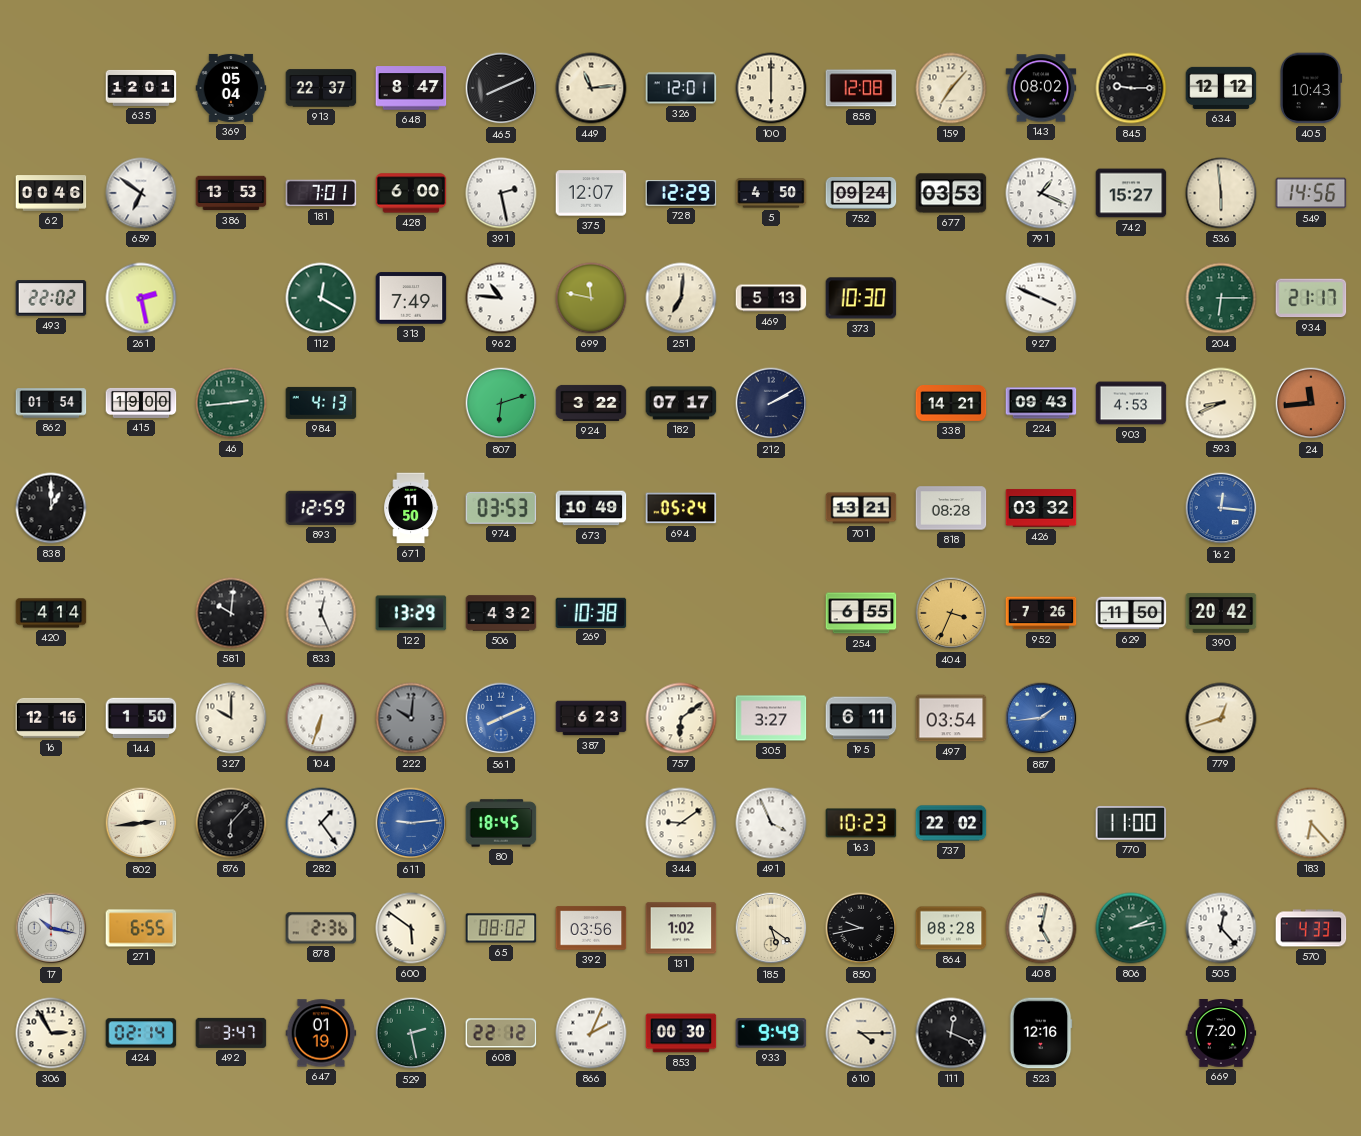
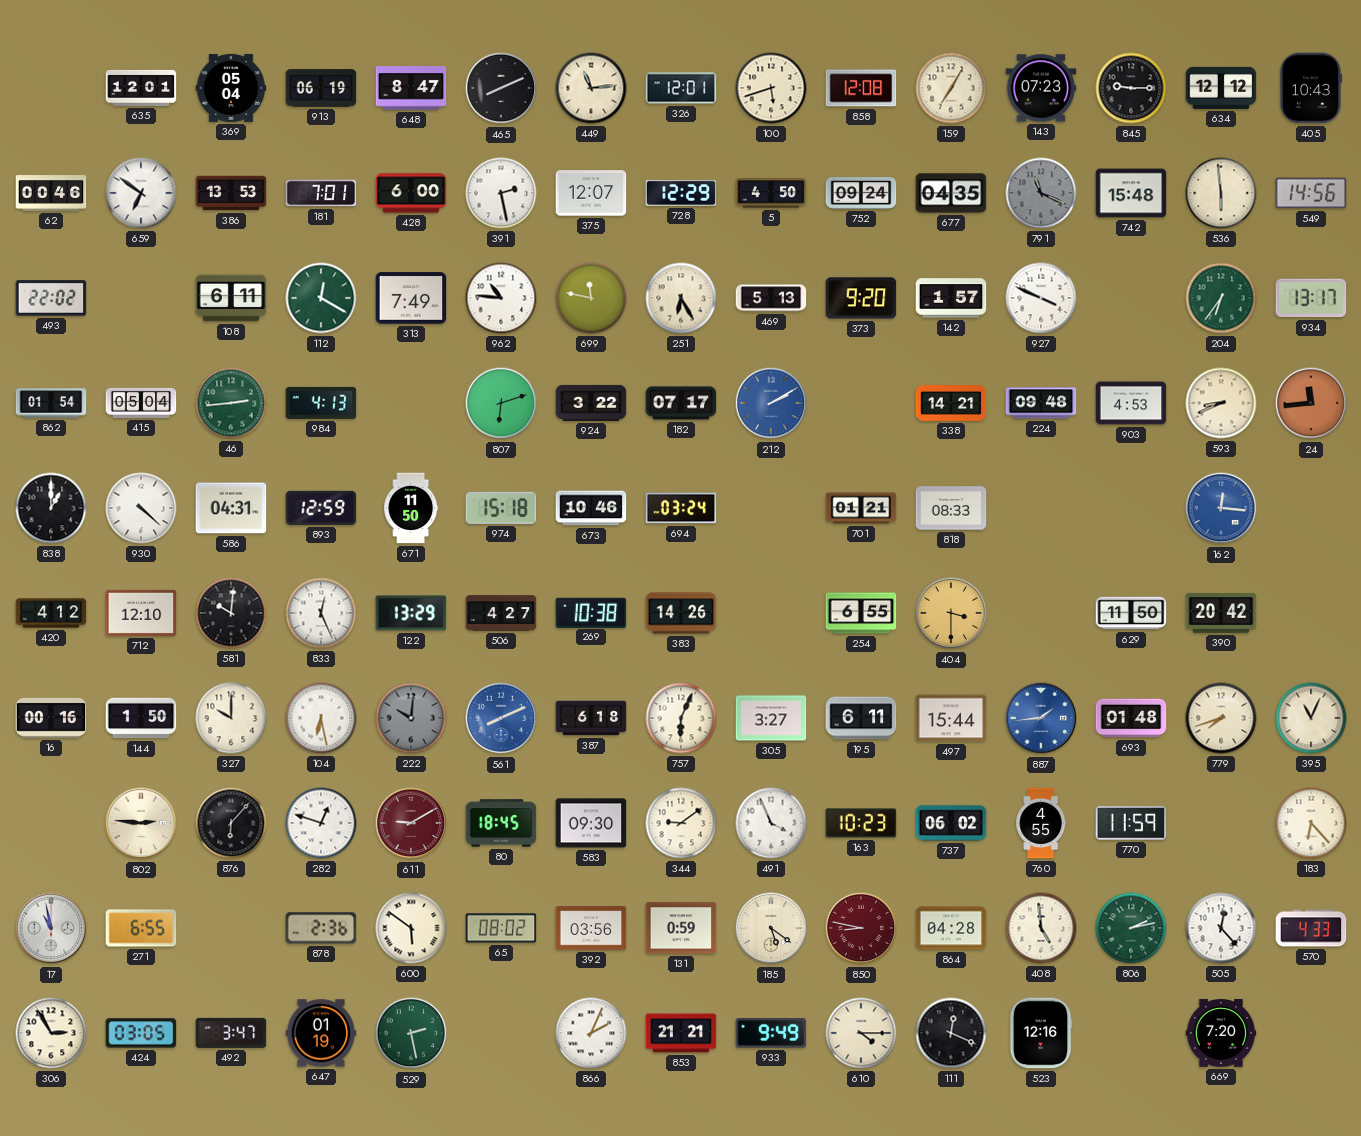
913: 22:37 -> 06:19 (321, 88)
100: 6:00 -> 5:42 (771, 88)
159: 7:07 -> 7:05 (951, 88)
143: 08:02 -> 07:23 (1041, 88)
677: 03:53 -> 04:35 (951, 193)
791: 1:19 -> 11:19 (1041, 193)
791 dial: white -> grey (1041, 193)
742: 15:27 -> 15:48 (1131, 193)
261: 2:28 -> none (141, 298)
108: none -> 6:11 (231, 298)
251: 7:01 -> 6:25 (681, 298)
373: 10:30 -> 9:20 (861, 298)
142: none -> 1:57 (951, 298)
204: 6:15 -> 6:36 (1221, 298)
934: 21:17 -> 13:17 (1311, 298)
415: 19:00 -> 05:04 (141, 403)
212 dial: navy -> blue (771, 403)
224: 09:43 -> 09:48 (1041, 403)
930: none -> 4:22 (141, 508)
586: none -> 04:31 (231, 508)
974: 03:53 -> 15:18 (501, 508)
673: 10:49 -> 10:46 (591, 508)
694: 05:24 -> 03:24 (681, 508)
701: 13:21 -> 01:21 (861, 508)
818: 08:28 -> 08:33 (951, 508)
426: 03:32 -> none (1041, 508)
420: 4:14 -> 4:12 (51, 613)
712: none -> 12:10 (141, 613)
506: 4:32 -> 4:27 (501, 613)
383: none -> 14:26 (681, 613)
404: 3:34 -> 3:30 (951, 613)
952: 7:26 -> none (1041, 613)
16: 12:16 -> 00:16 (51, 718)
104: 6:33 -> 6:28 (321, 718)
387: 6:23 -> 6:18 (591, 718)
757: 6:09 -> 6:04 (681, 718)
497: 03:54 -> 15:44 (951, 718)
693: none -> 01:48 (1131, 718)
779: 12:42 -> 7:42 (1221, 718)
395: none -> 11:04 (1311, 718)
802: 2:44 -> 2:46 (141, 823)
282: 1:24 -> 12:48 (321, 823)
611: 9:14 -> 9:10 (411, 823)
611 dial: blue -> burgundy (411, 823)
583: none -> 09:30 (591, 823)
737: 22:02 -> 06:02 (951, 823)
760: none -> 4:55 (1041, 823)
770: 11:00 -> 11:59 (1131, 823)
17: 10:17 -> 10:58 (51, 928)
131: 1:02 -> 0:59 (681, 928)
850: 9:43 -> 8:47 (861, 928)
850 dial: black -> burgundy (861, 928)
864: 08:28 -> 04:28 (951, 928)
408: 5:02 -> 4:59 (1041, 928)
424: 02:14 -> 03:05 (141, 1033)
608: 22:12 -> none (501, 1033)
853: 00:30 -> 21:21 (681, 1033)
